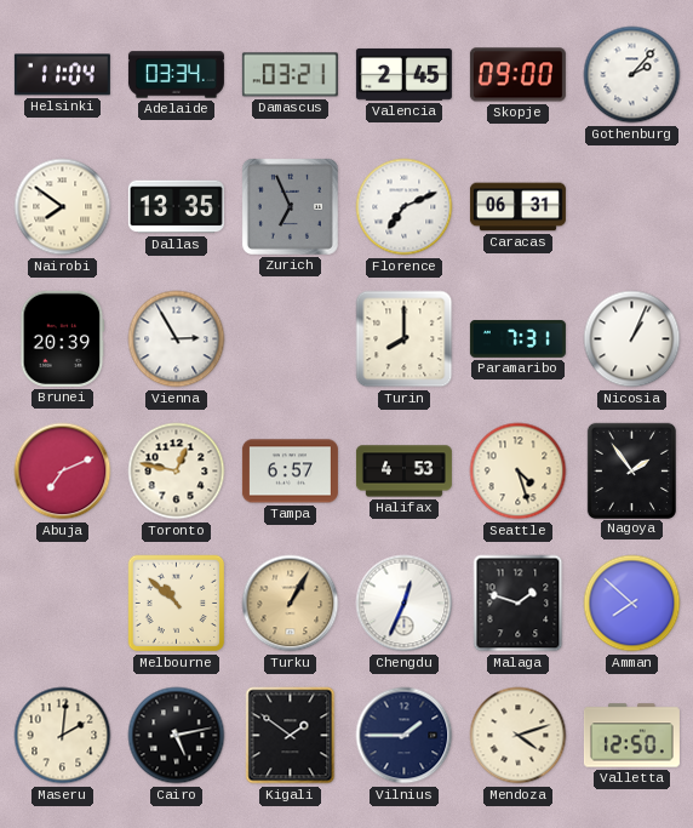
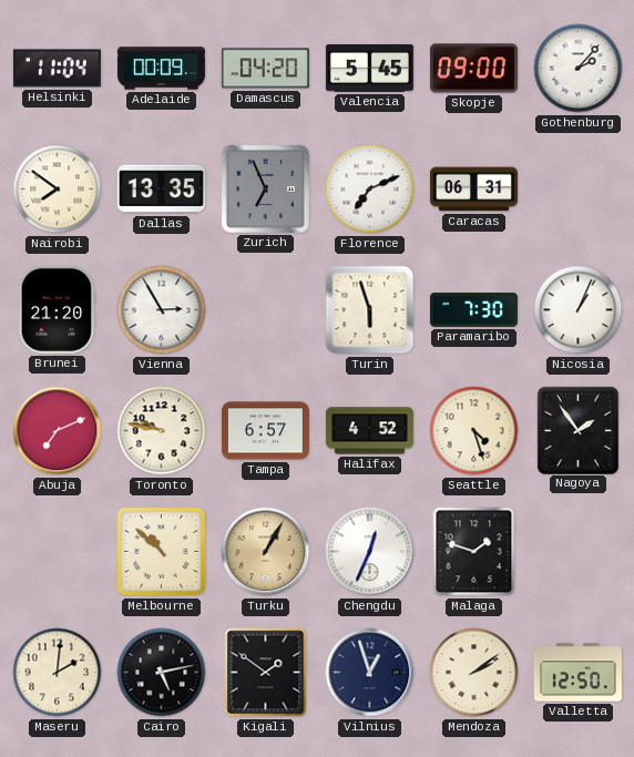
Adelaide: 03:34 -> 00:09 (161, 69)
Damascus: 03:21 -> 04:20 (265, 69)
Valencia: 2:45 -> 5:45 (369, 68)
Brunei: 20:39 -> 21:20 (58, 309)
Turin: 8:00 -> 5:57 (370, 310)
Paramaribo: 7:31 -> 7:30 (473, 310)
Toronto: 12:47 -> 9:47 (162, 431)
Halifax: 4:53 -> 4:52 (369, 431)
Amman: 7:52 -> none (632, 604)
Vilnius: 1:45 -> 12:57 (370, 673)
Mendoza: 4:12 -> 2:09 (474, 673)
